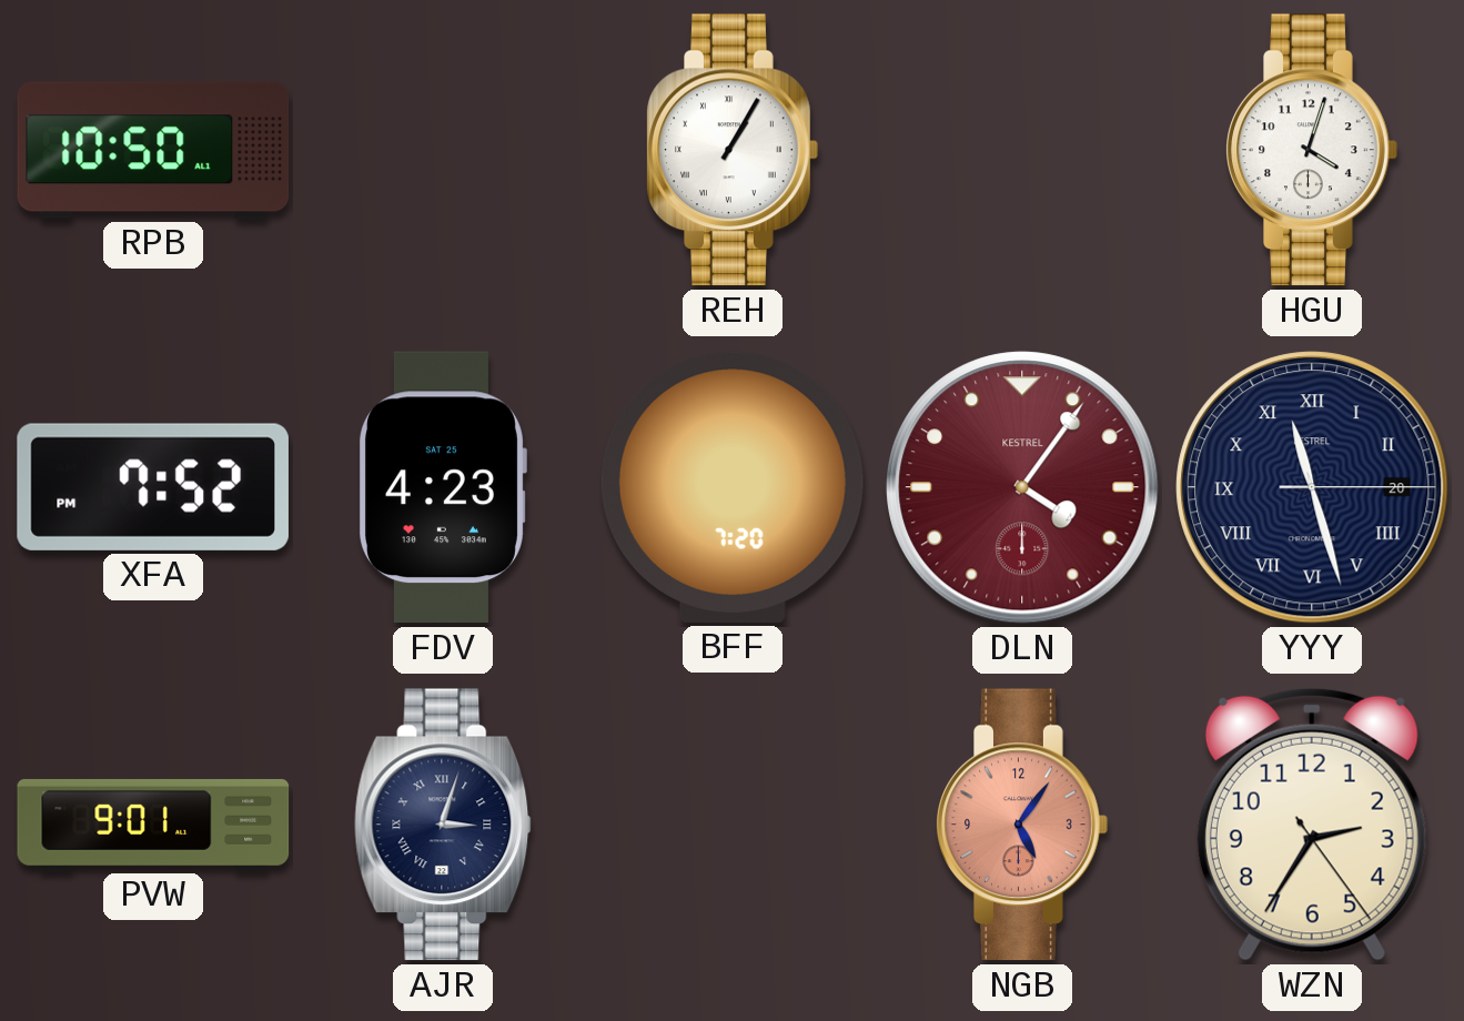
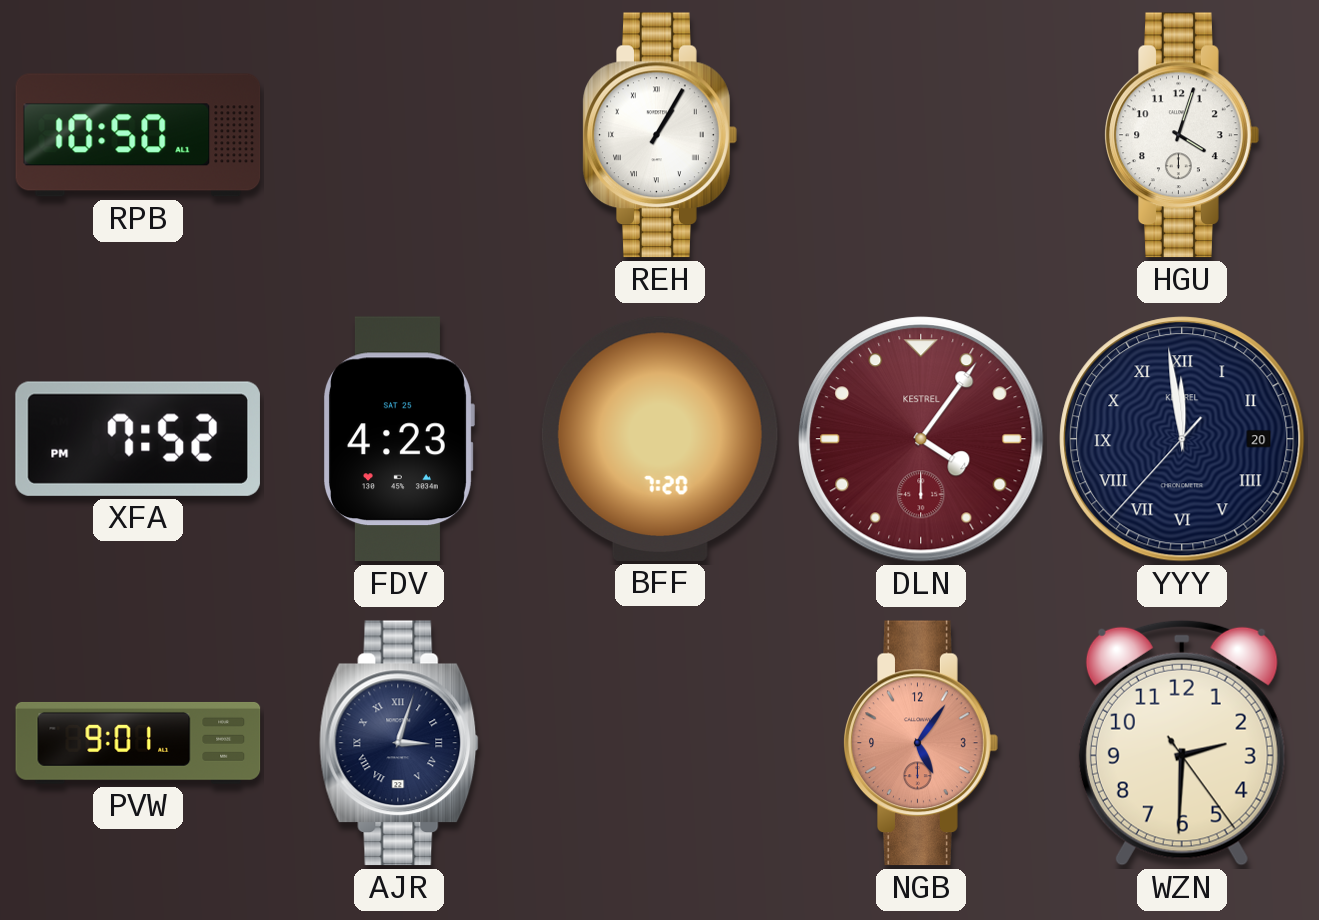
YYY: 11:27 -> 11:58 (1182, 439)
WZN: 2:35 -> 2:30 (1182, 743)
